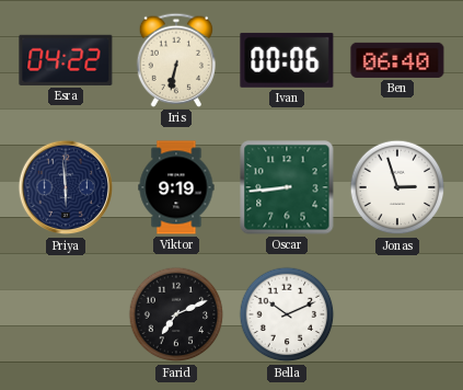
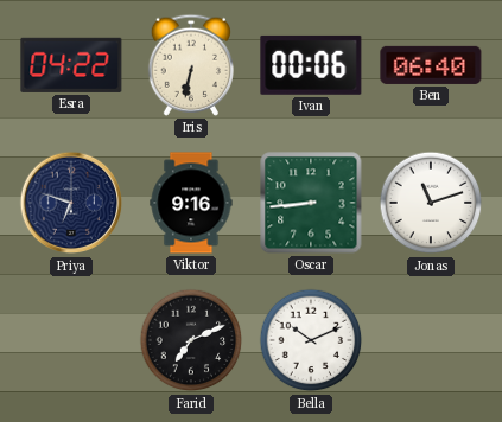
Priya: 5:59 -> 6:48 (71, 203)
Viktor: 9:19 -> 9:16 (191, 203)
Jonas: 2:57 -> 11:12 (431, 203)
